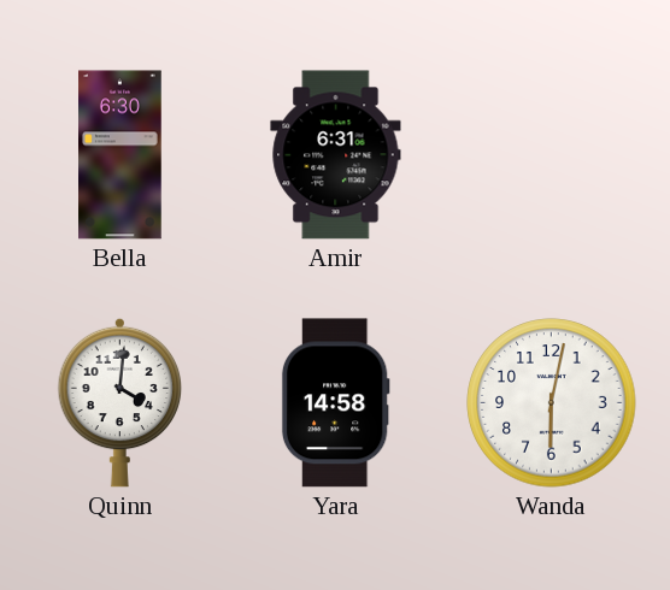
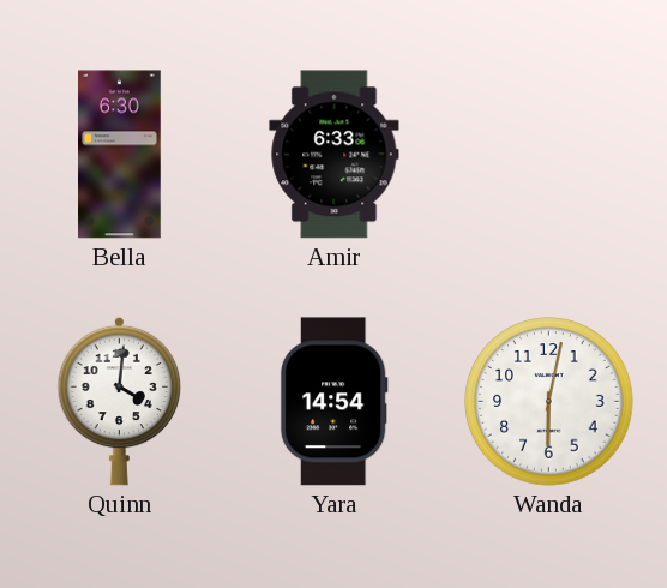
Amir: 6:31 -> 6:33 (335, 155)
Yara: 14:58 -> 14:54 (333, 402)
